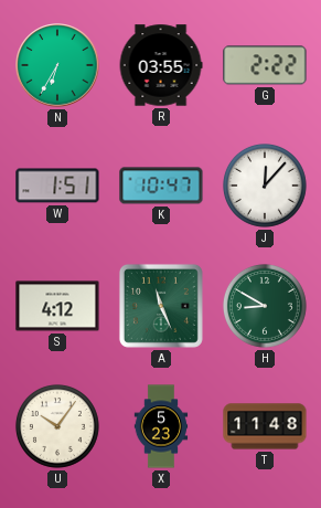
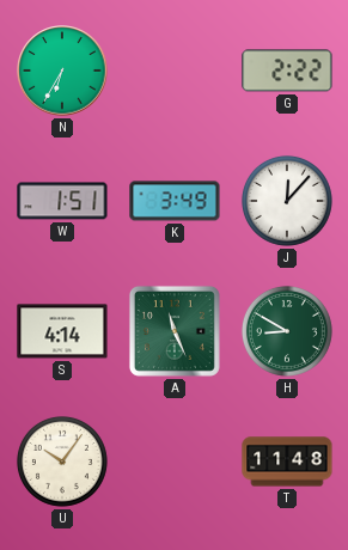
R: 03:55 -> none (161, 65)
K: 10:47 -> 3:49 (175, 201)
S: 4:12 -> 4:14 (62, 331)
X: 5:23 -> none (161, 426)
